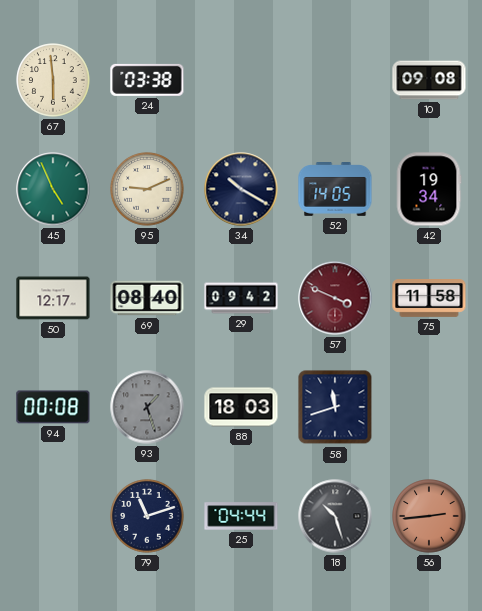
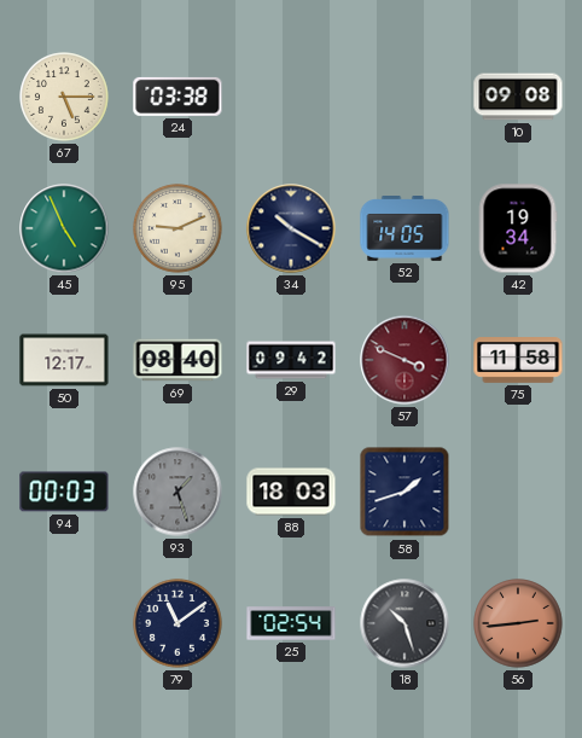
67: 5:59 -> 5:15 (64, 97)
94: 00:08 -> 00:03 (64, 492)
58: 11:42 -> 1:42 (405, 492)
79: 11:12 -> 11:09 (177, 623)
25: 04:44 -> 02:54 (291, 623)
